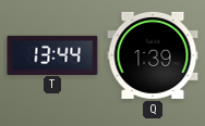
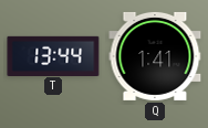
Q: 1:39 -> 1:41 (155, 56)
